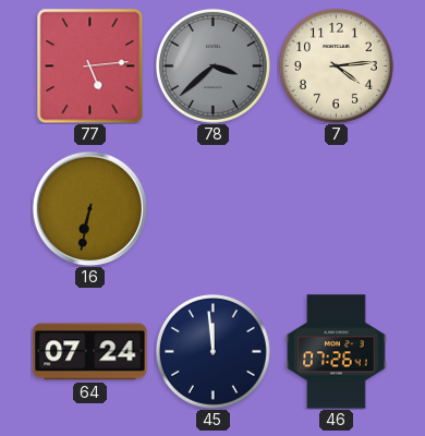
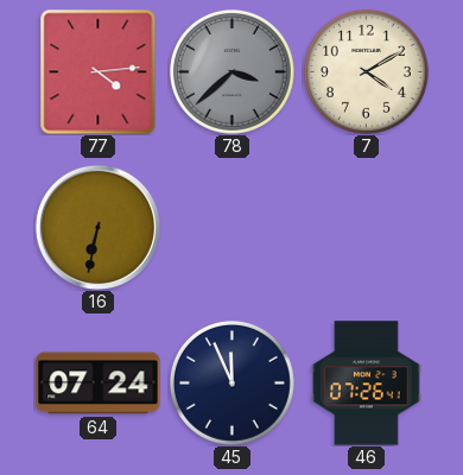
77: 5:14 -> 4:14 (99, 71)
7: 4:14 -> 4:10 (366, 71)
45: 11:59 -> 11:56 (231, 382)
